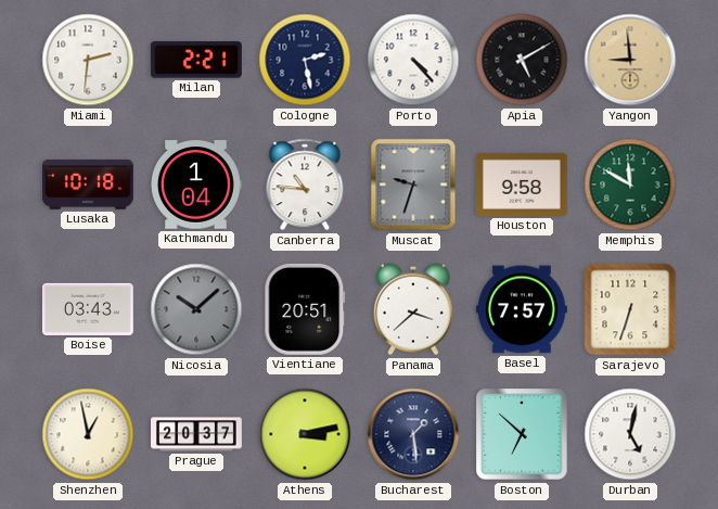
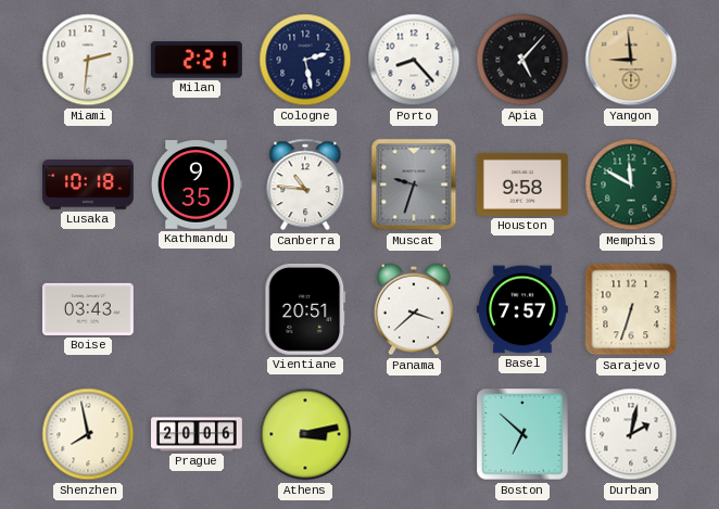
Porto: 4:23 -> 8:23 (414, 60)
Apia: 5:10 -> 5:07 (522, 60)
Kathmandu: 1:04 -> 9:35 (197, 184)
Nicosia: 10:08 -> none (196, 309)
Shenzhen: 12:58 -> 7:58 (88, 434)
Prague: 20:37 -> 20:06 (198, 434)
Bucharest: 1:29 -> none (413, 434)
Durban: 5:02 -> 2:02 (631, 434)
